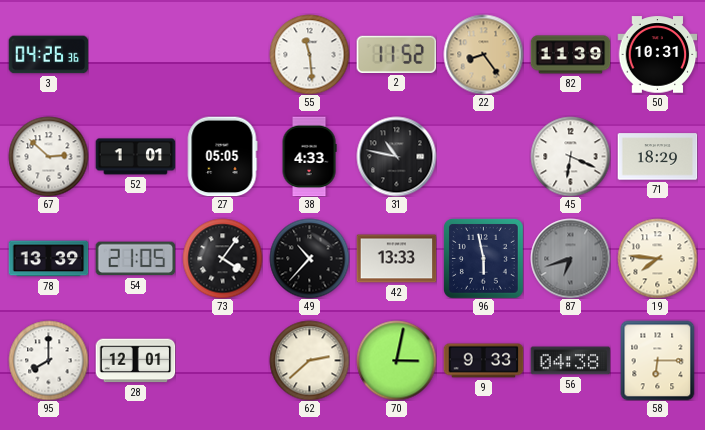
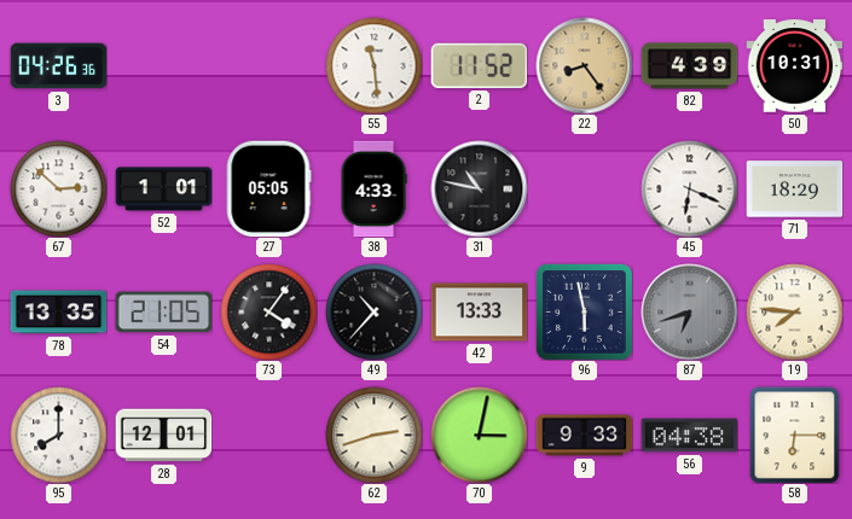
82: 11:39 -> 4:39 (689, 66)
78: 13:39 -> 13:35 (58, 313)
62: 2:38 -> 2:42 (373, 435)
